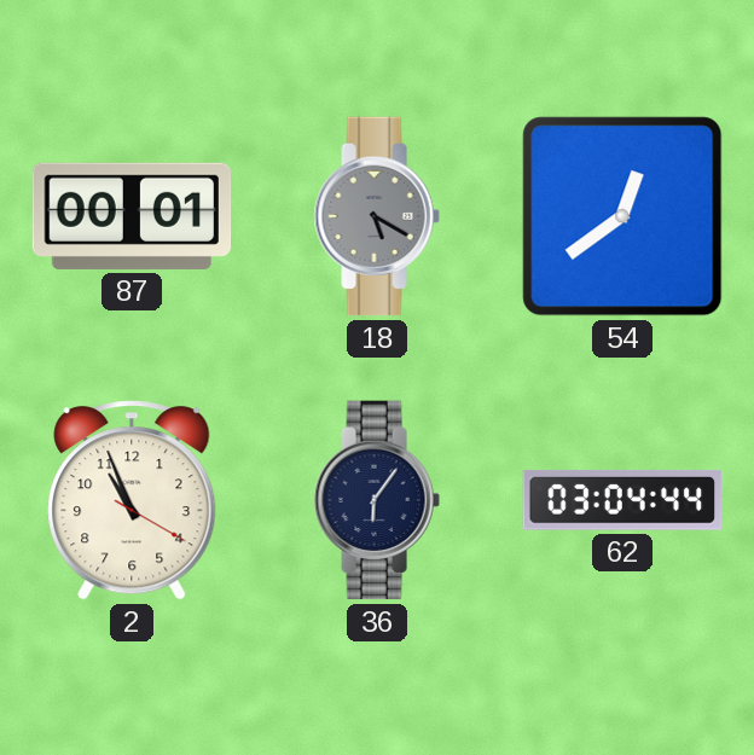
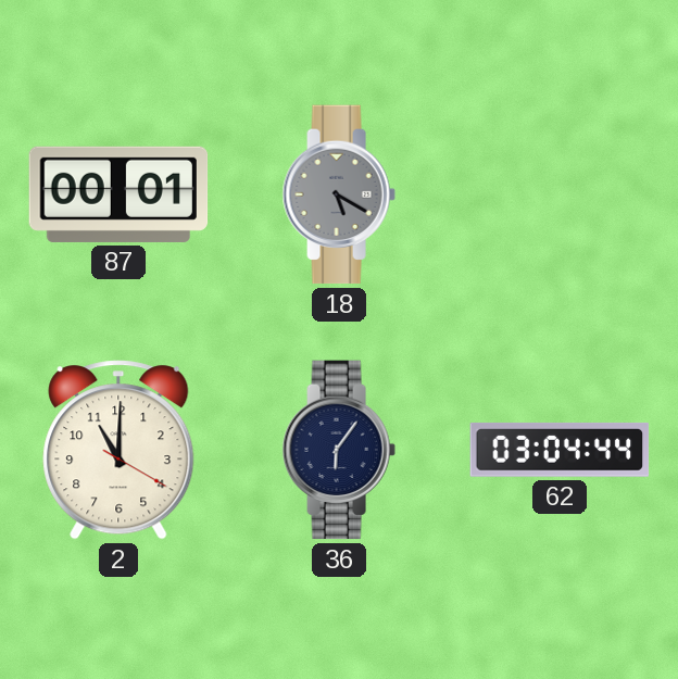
54: 12:39 -> none (622, 216)
2: 10:56 -> 11:00 (118, 450)
